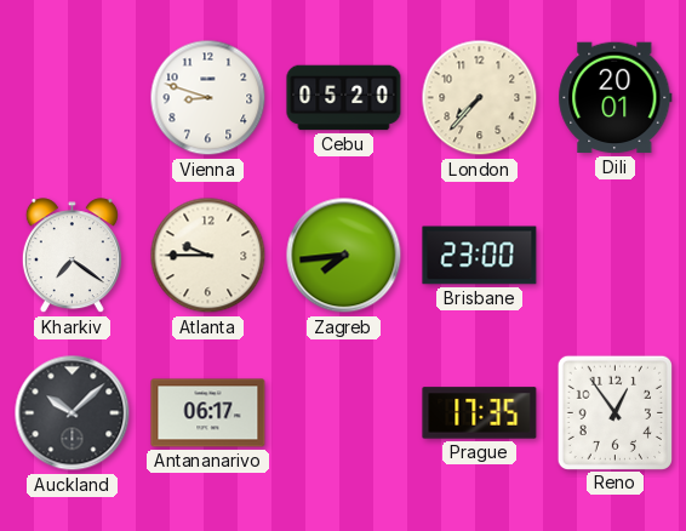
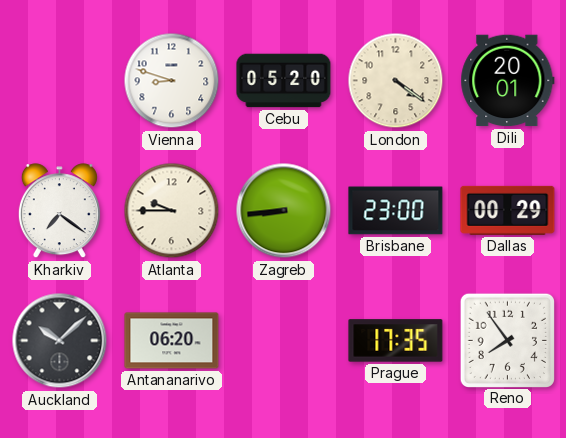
London: 7:37 -> 4:21 (396, 81)
Zagreb: 7:44 -> 8:44 (284, 211)
Dallas: none -> 00:29 (508, 210)
Antananarivo: 06:17 -> 06:20 (172, 341)
Reno: 12:54 -> 7:54 (507, 340)
